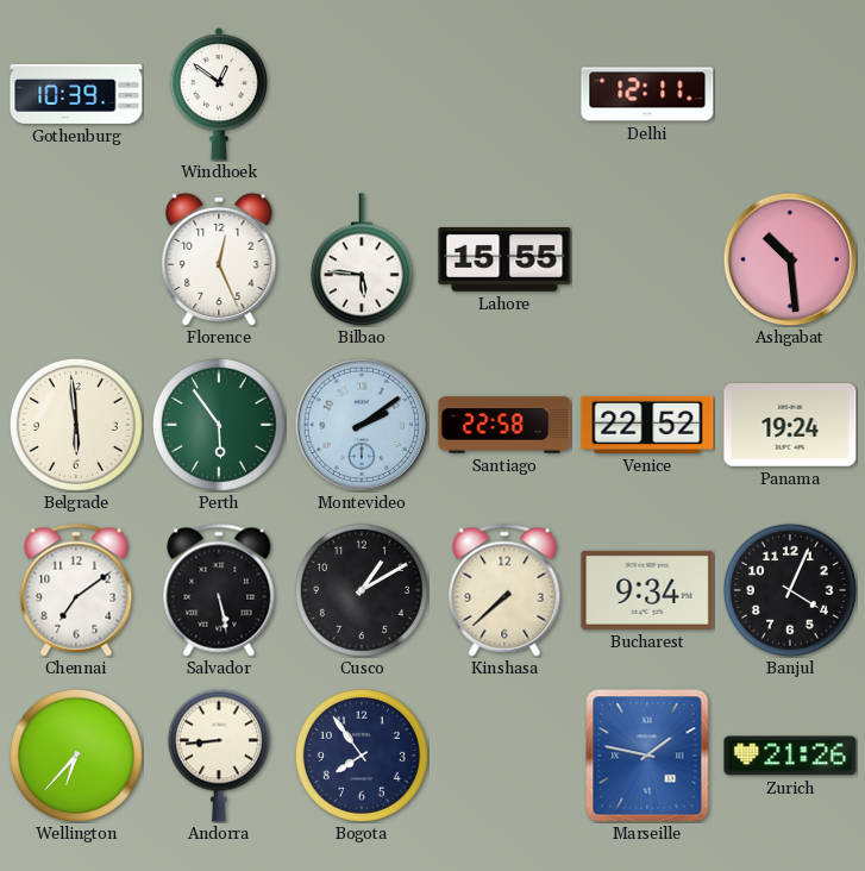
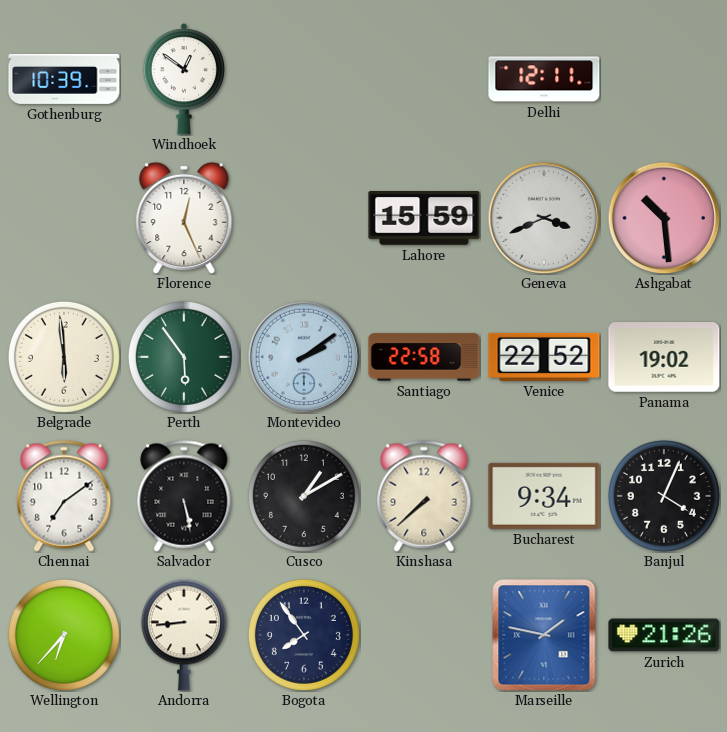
Bilbao: 5:46 -> none (362, 259)
Lahore: 15:55 -> 15:59 (424, 219)
Geneva: none -> 3:41 (544, 218)
Panama: 19:24 -> 19:02 (664, 358)
